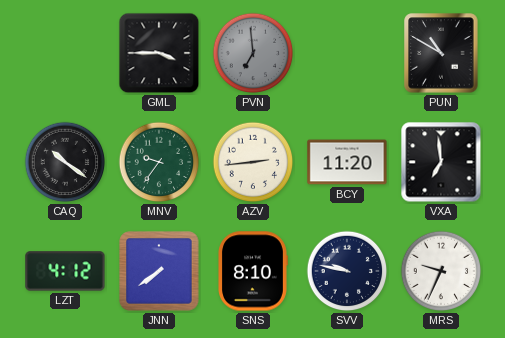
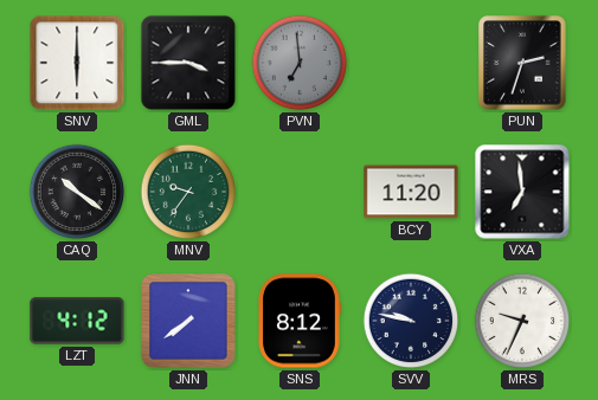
SNV: none -> 6:00 (77, 63)
PUN: 10:50 -> 2:33 (522, 63)
AZV: 2:44 -> none (253, 162)
SNS: 8:10 -> 8:12 (300, 321)
